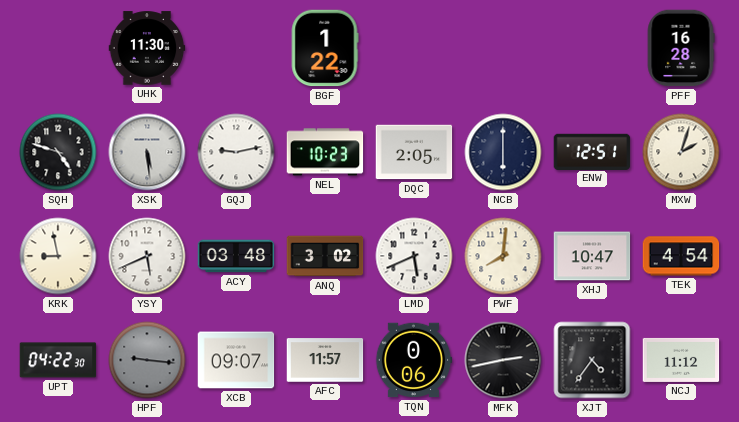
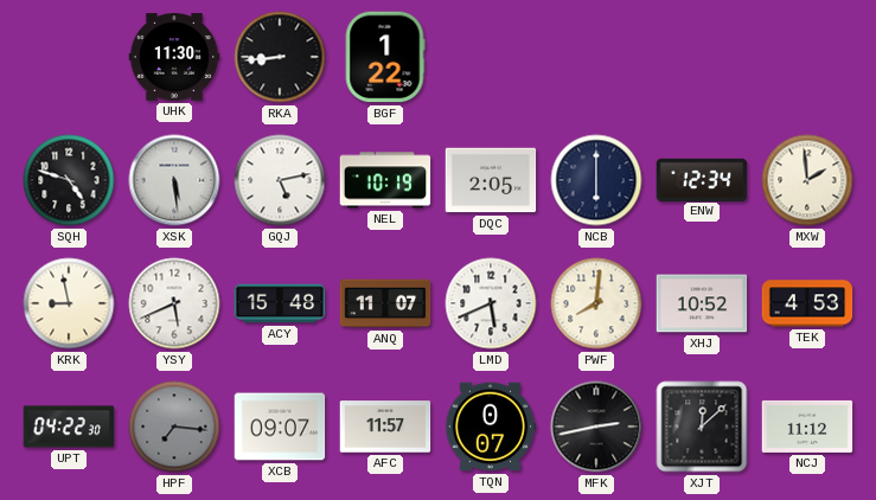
RKA: none -> 8:44 (280, 57)
PFF: 16:28 -> none (681, 48)
GQJ: 9:13 -> 5:13 (280, 180)
NEL: 10:23 -> 10:19 (385, 180)
ENW: 12:51 -> 12:34 (702, 179)
MXW: 2:03 -> 1:59 (807, 180)
ACY: 03:48 -> 15:48 (280, 303)
ANQ: 3:02 -> 11:07 (385, 303)
XHJ: 10:47 -> 10:52 (702, 303)
TEK: 4:54 -> 4:53 (807, 303)
HPF: 9:16 -> 7:16 (174, 427)
TQN: 0:06 -> 0:07 (491, 427)
XJT: 4:36 -> 12:08 (702, 427)
